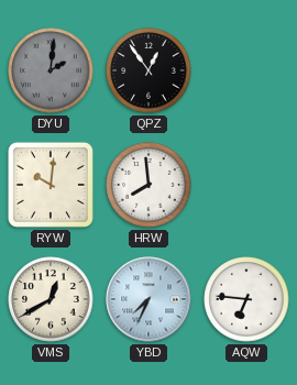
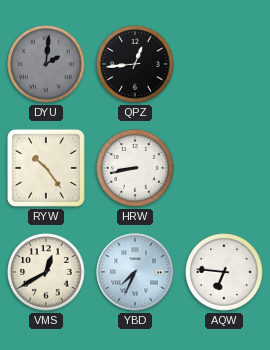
QPZ: 12:54 -> 12:44 (135, 64)
RYW: 10:01 -> 10:24 (46, 168)
HRW: 7:59 -> 8:43 (135, 168)
